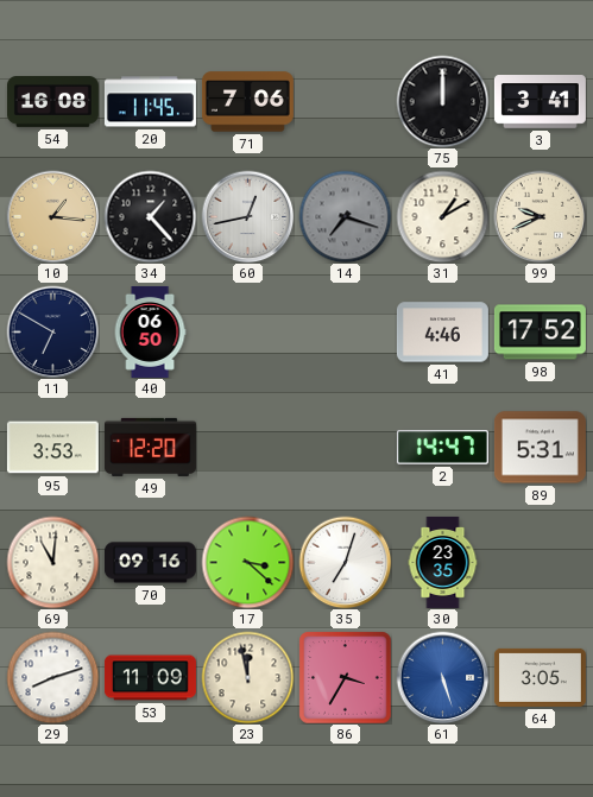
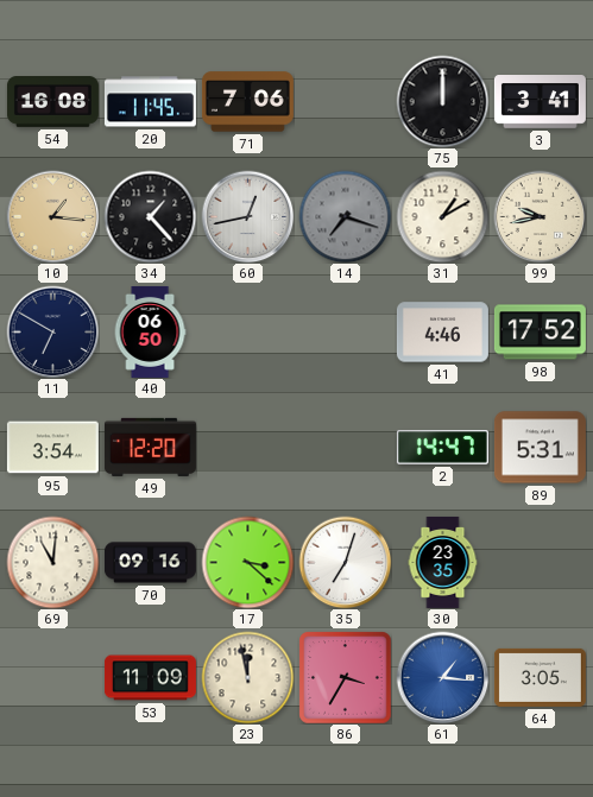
99: 9:41 -> 9:43 (540, 216)
95: 3:53 -> 3:54 (52, 448)
29: 8:12 -> none (52, 677)
61: 5:27 -> 1:16 (442, 677)
